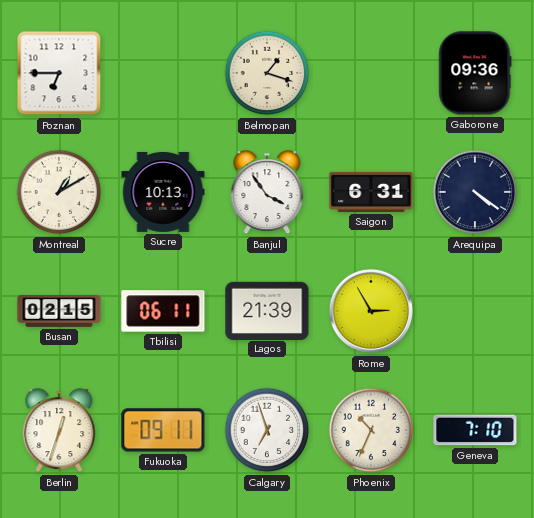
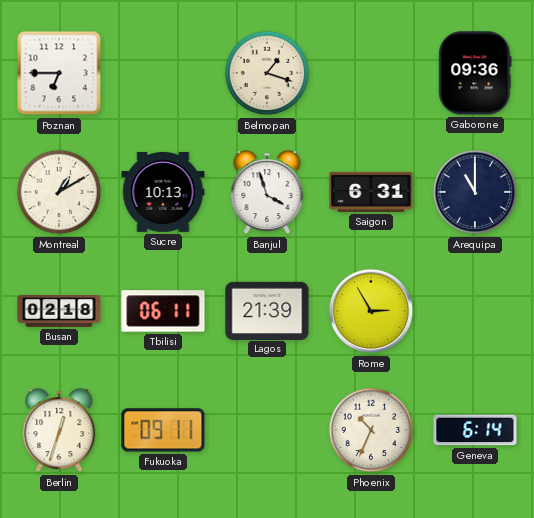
Banjul: 3:54 -> 3:57 (267, 193)
Arequipa: 4:21 -> 11:00 (475, 192)
Busan: 02:15 -> 02:18 (59, 312)
Calgary: 6:57 -> none (267, 430)
Geneva: 7:10 -> 6:14 (475, 430)
